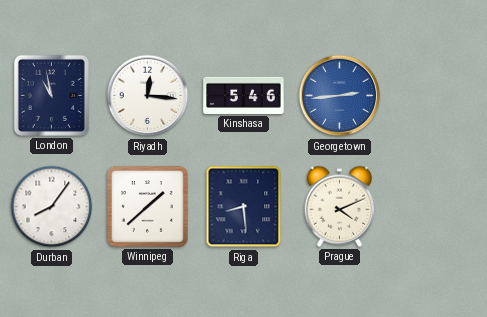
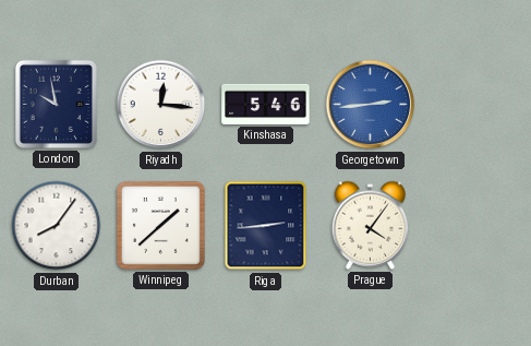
London: 10:58 -> 9:58 (56, 104)
Riga: 8:29 -> 2:44 (266, 226)
Prague: 4:11 -> 4:06 (371, 225)
